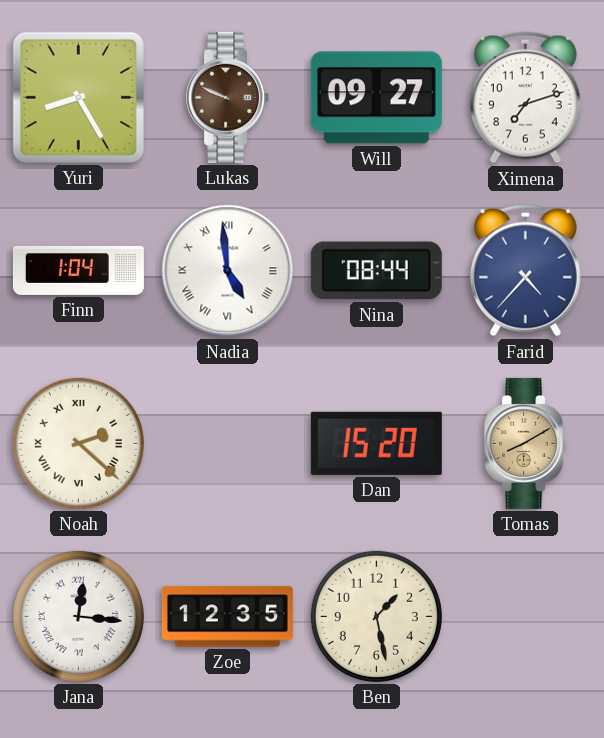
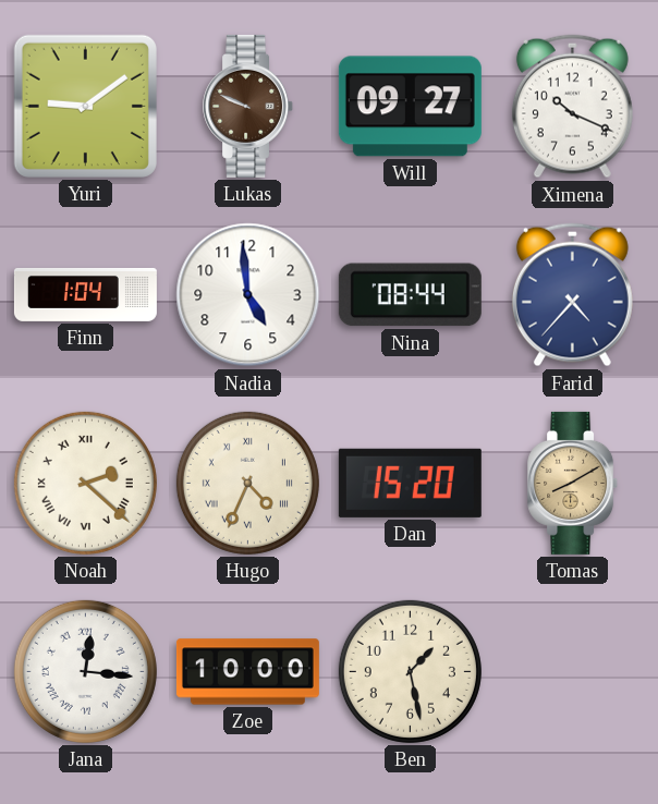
Yuri: 8:25 -> 9:09 (85, 106)
Ximena: 7:12 -> 10:19 (572, 107)
Nadia numerals: Roman -> Arabic (248, 295)
Hugo: none -> 4:34 (247, 483)
Zoe: 12:35 -> 10:00 (247, 672)
